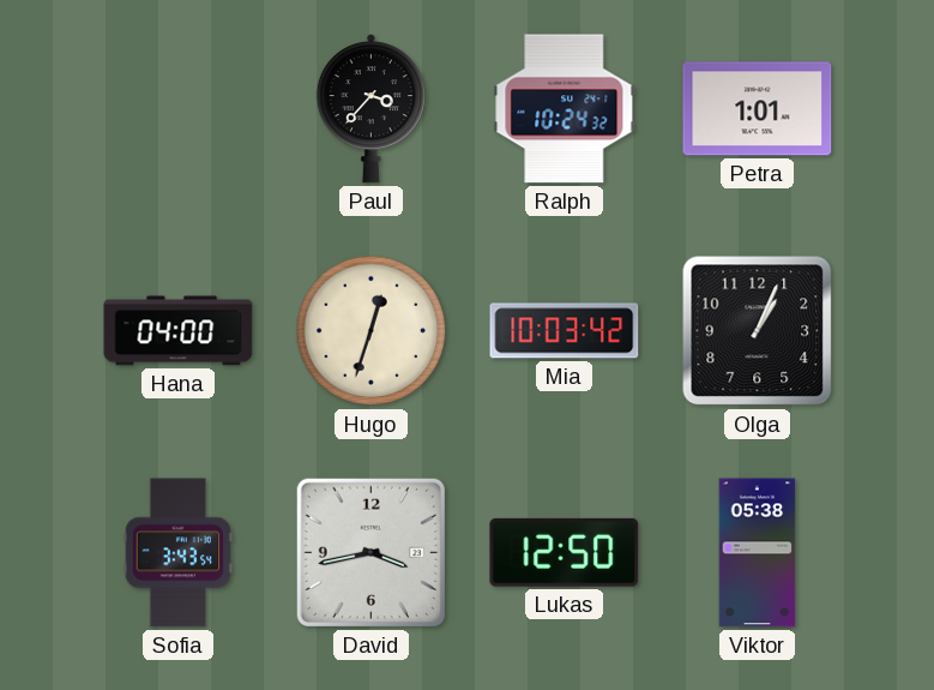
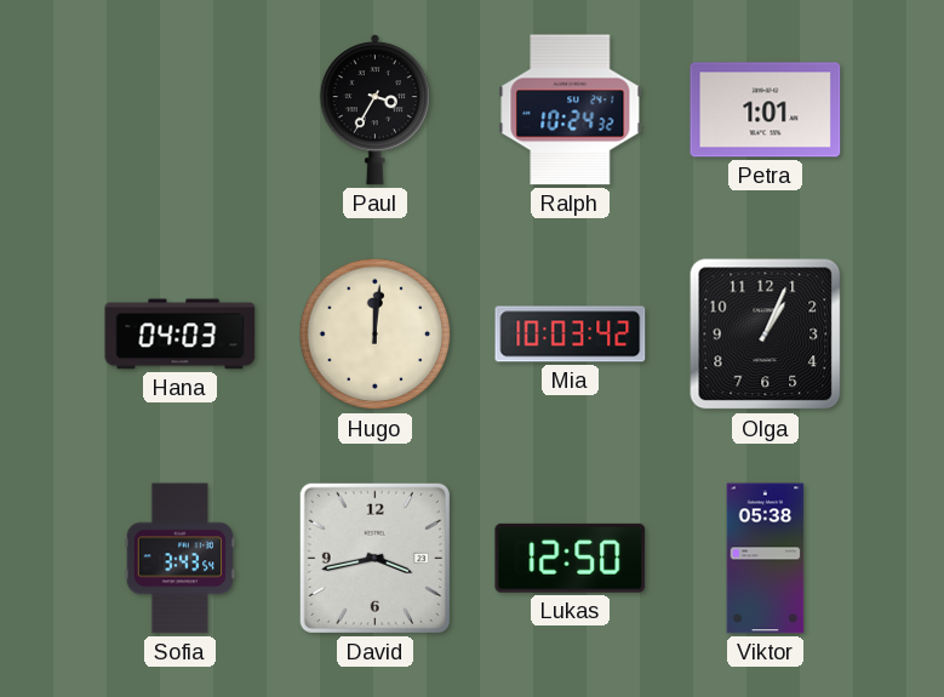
Paul: 3:37 -> 3:35 (374, 110)
Hana: 04:00 -> 04:03 (181, 335)
Hugo: 12:33 -> 12:01 (376, 335)
